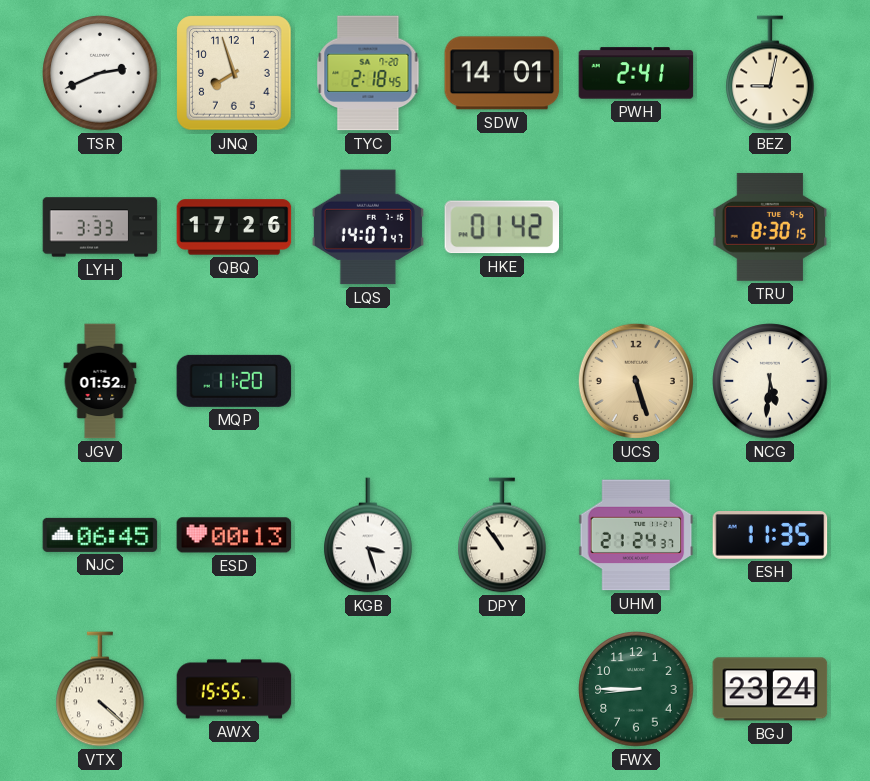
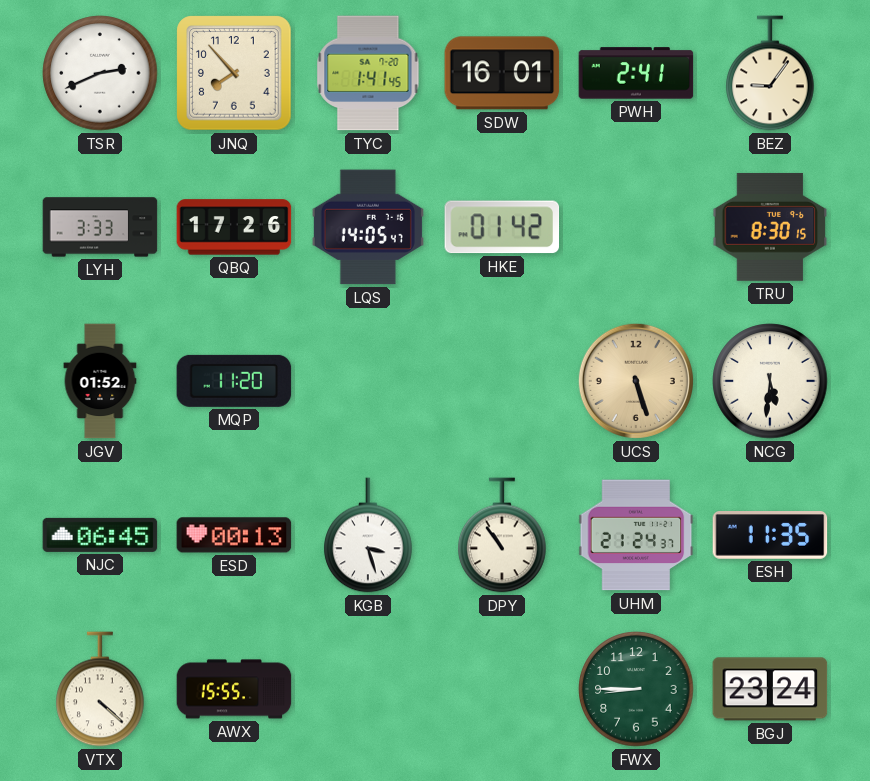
JNQ: 7:57 -> 7:53 (234, 73)
TYC: 2:18 -> 1:41 (368, 73)
SDW: 14:01 -> 16:01 (502, 73)
BEZ: 9:02 -> 9:06 (770, 73)
LQS: 14:07 -> 14:05 (368, 227)
